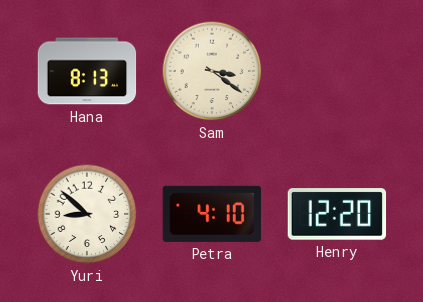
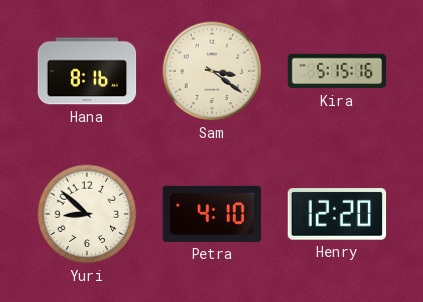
Hana: 8:13 -> 8:16 (87, 71)
Kira: none -> 5:15 (337, 71)
